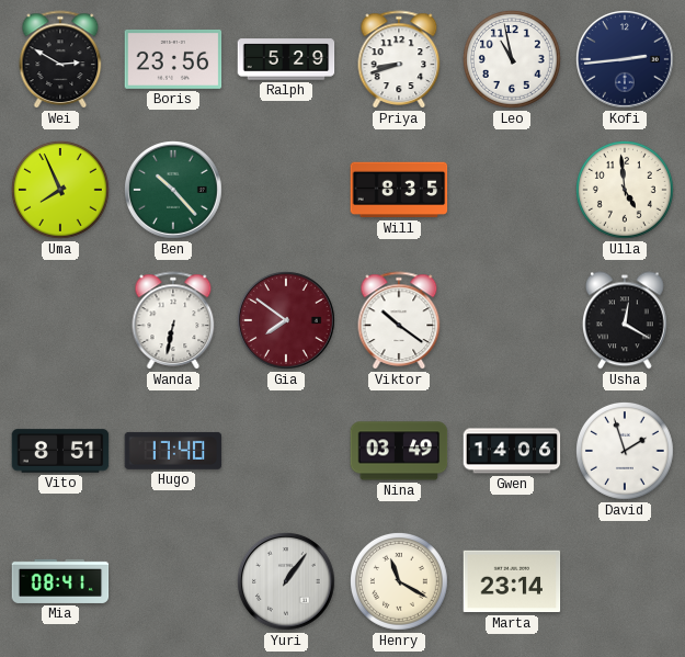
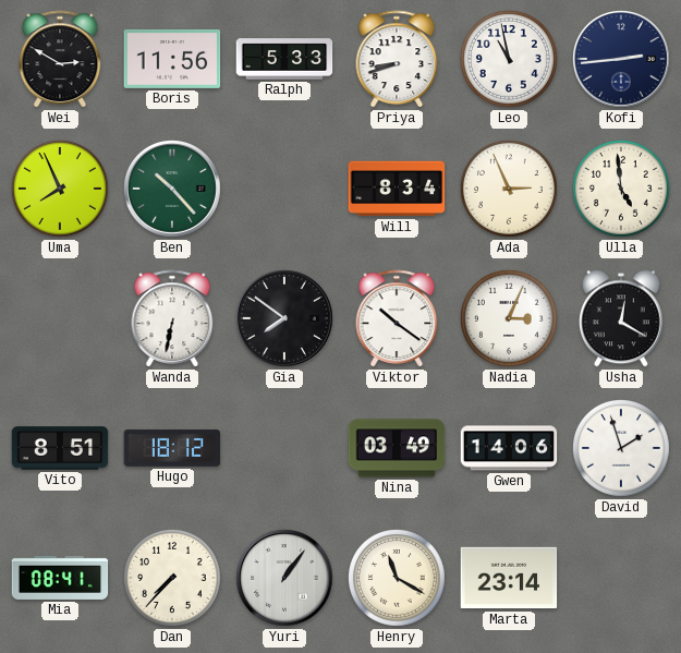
Boris: 23:56 -> 11:56 (172, 59)
Ralph: 5:29 -> 5:33 (284, 59)
Will: 8:35 -> 8:34 (397, 189)
Ada: none -> 2:56 (510, 190)
Gia dial: burgundy -> black (285, 319)
Nadia: none -> 3:04 (510, 319)
Hugo: 17:40 -> 18:12 (172, 448)
Dan: none -> 7:37 (173, 579)
